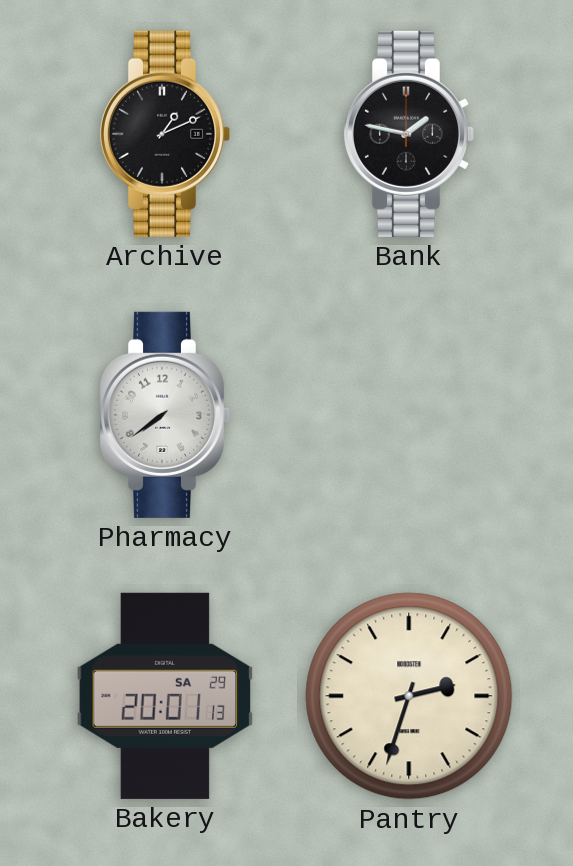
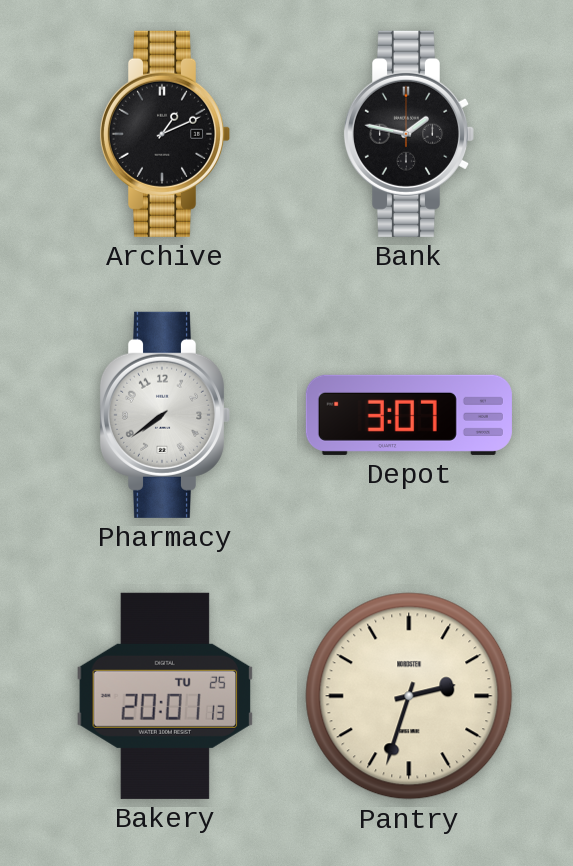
Depot: none -> 3:07 (409, 415)
Bakery date: SA 29 -> TU 25 (165, 696)
